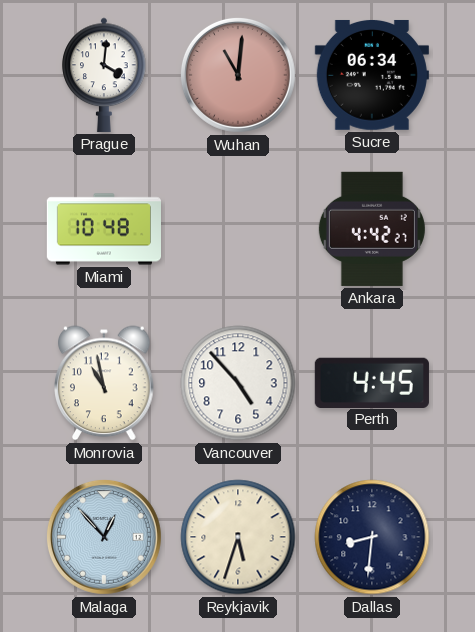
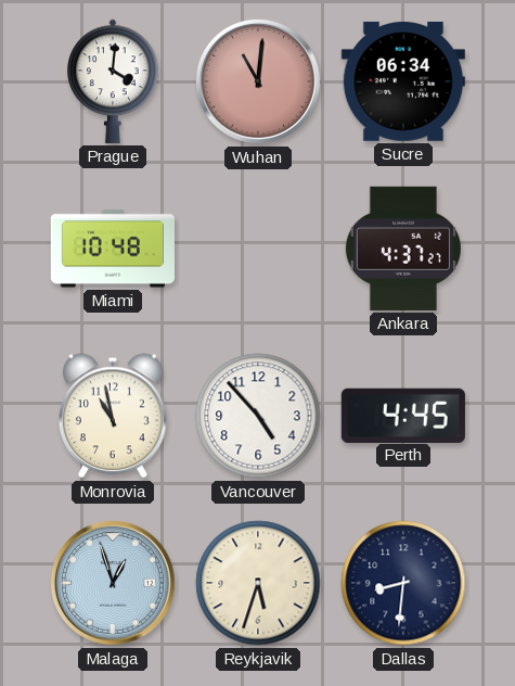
Ankara: 4:42 -> 4:37 (403, 249)
Malaga: 12:53 -> 12:57 (113, 583)
